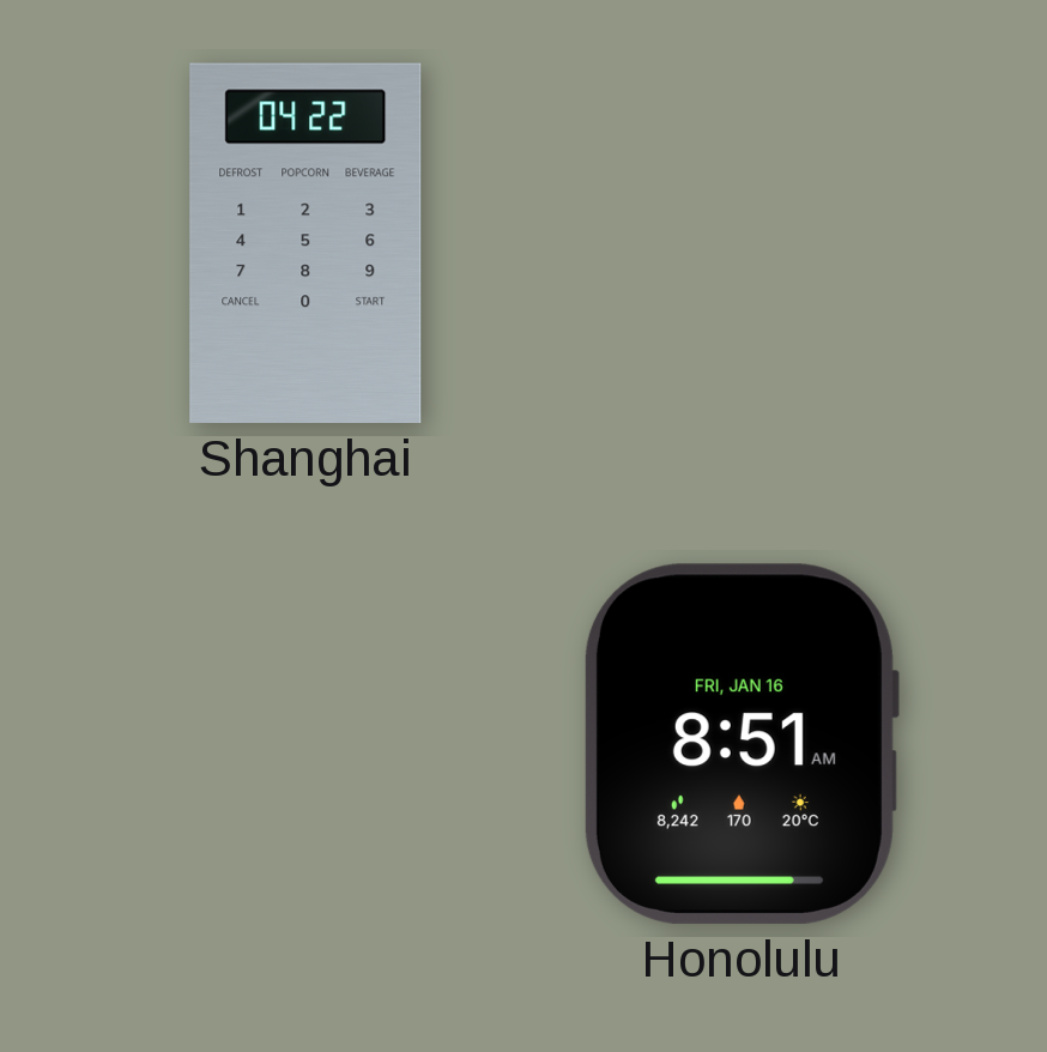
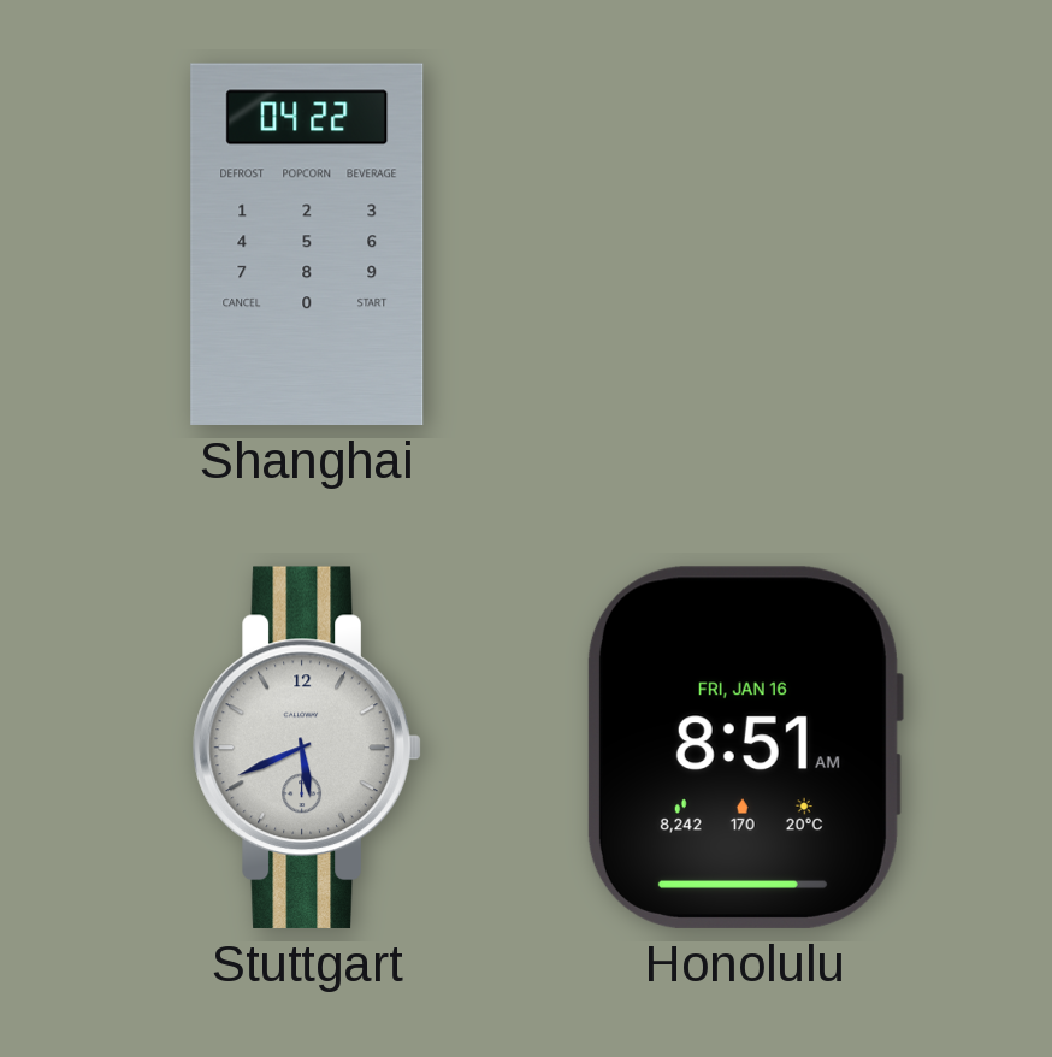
Stuttgart: none -> 5:41 (307, 748)
